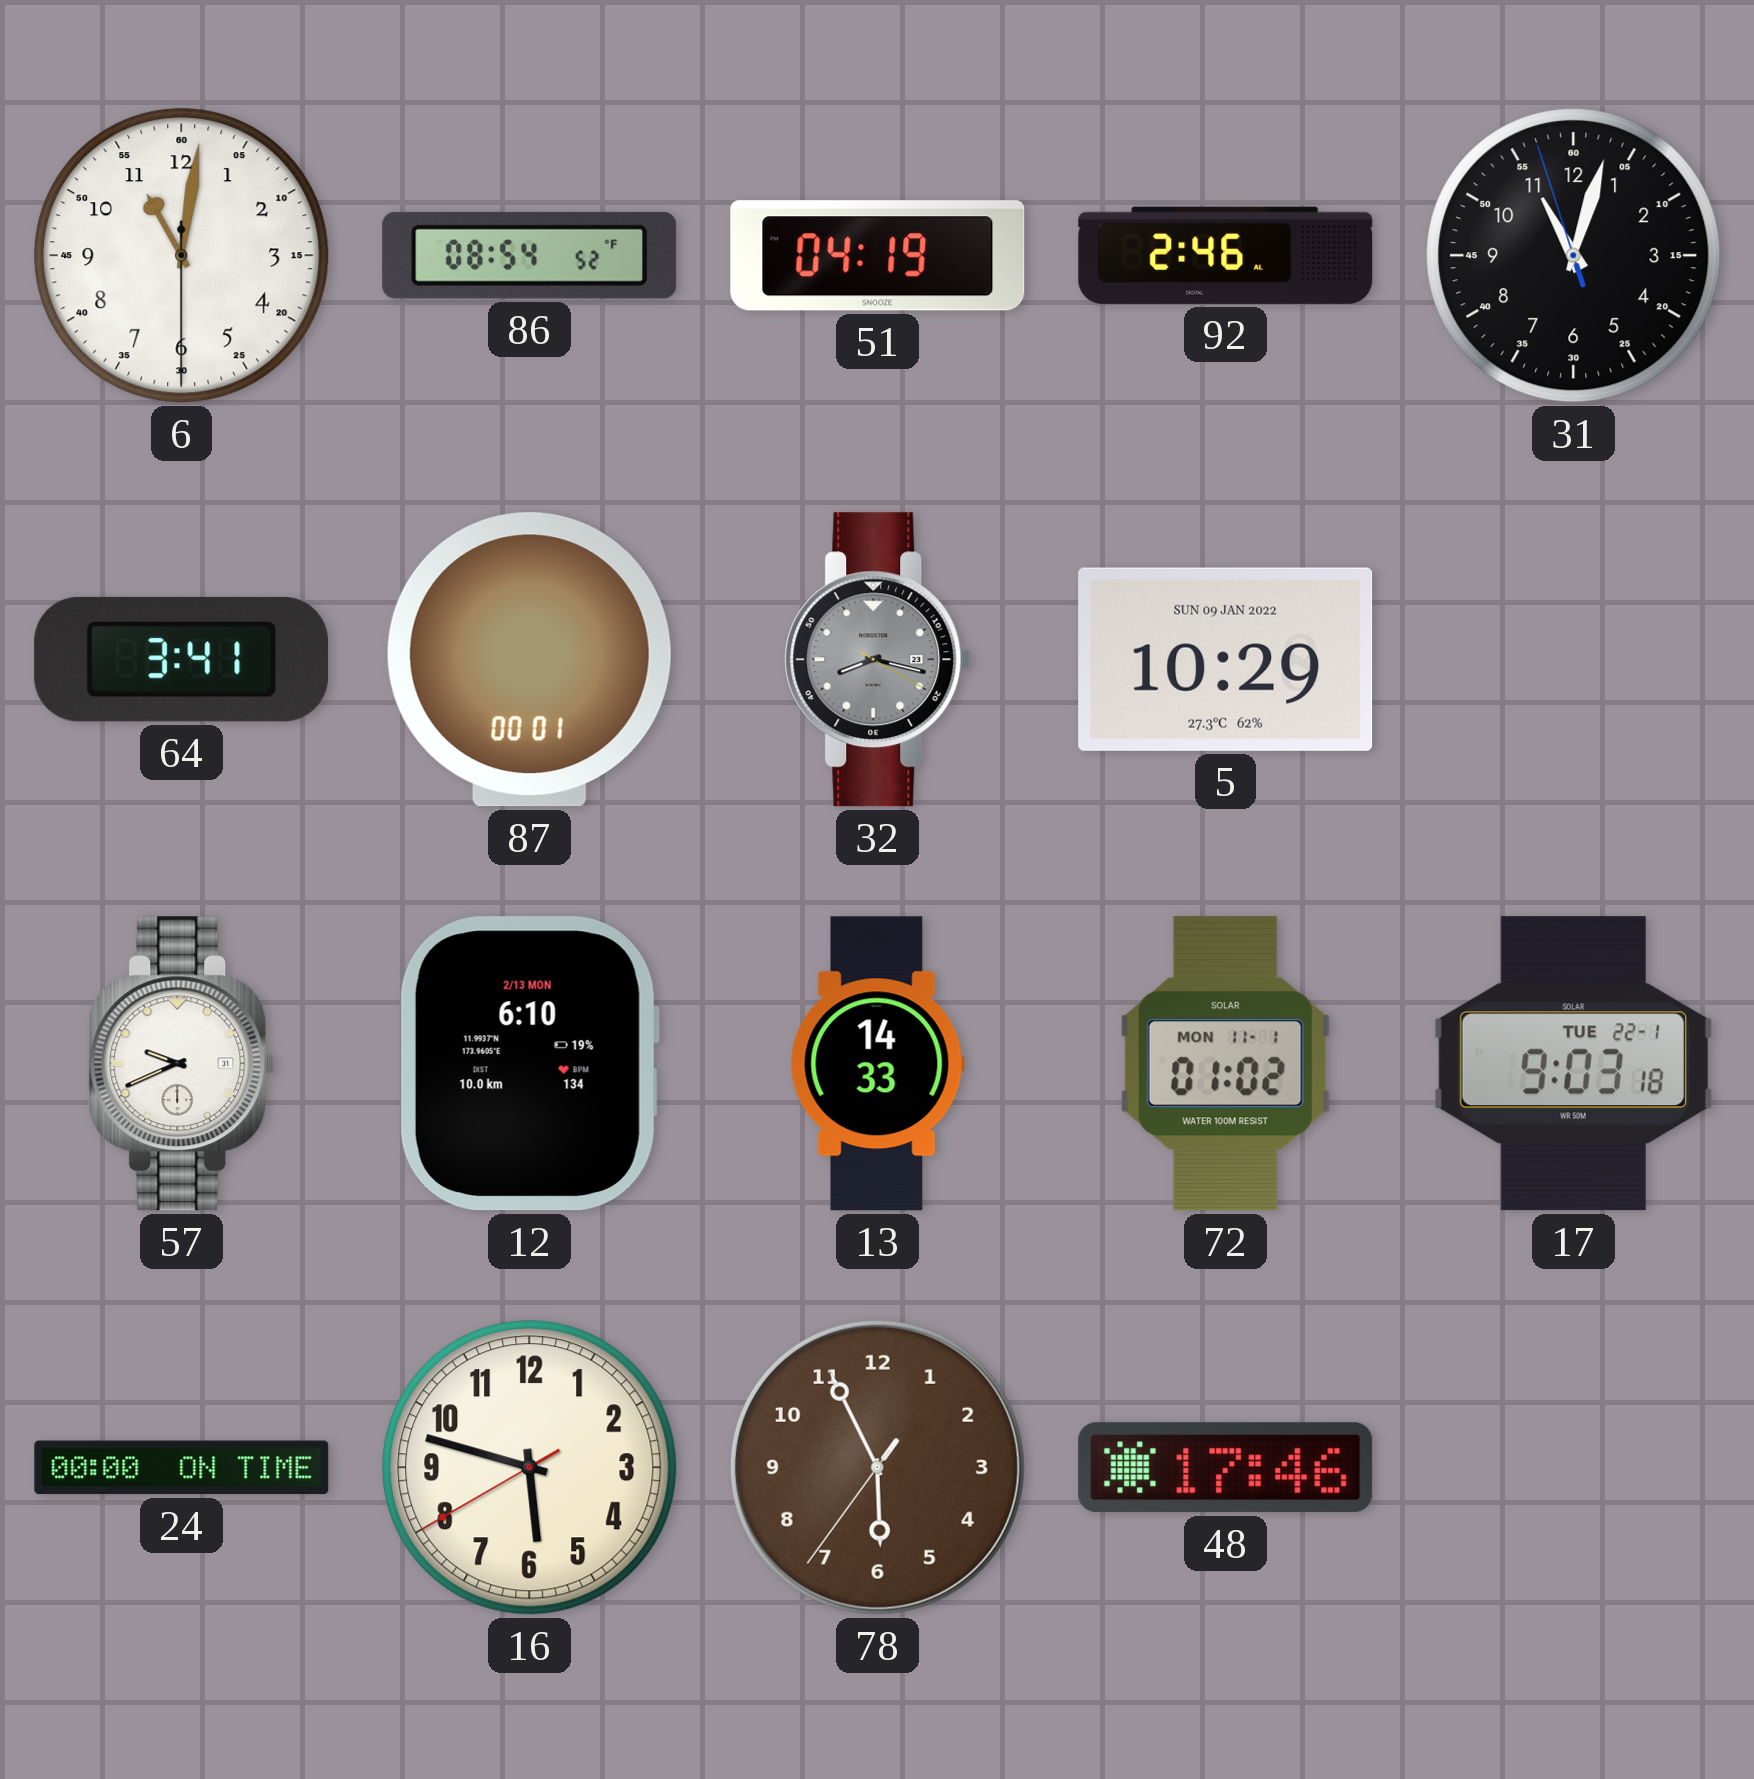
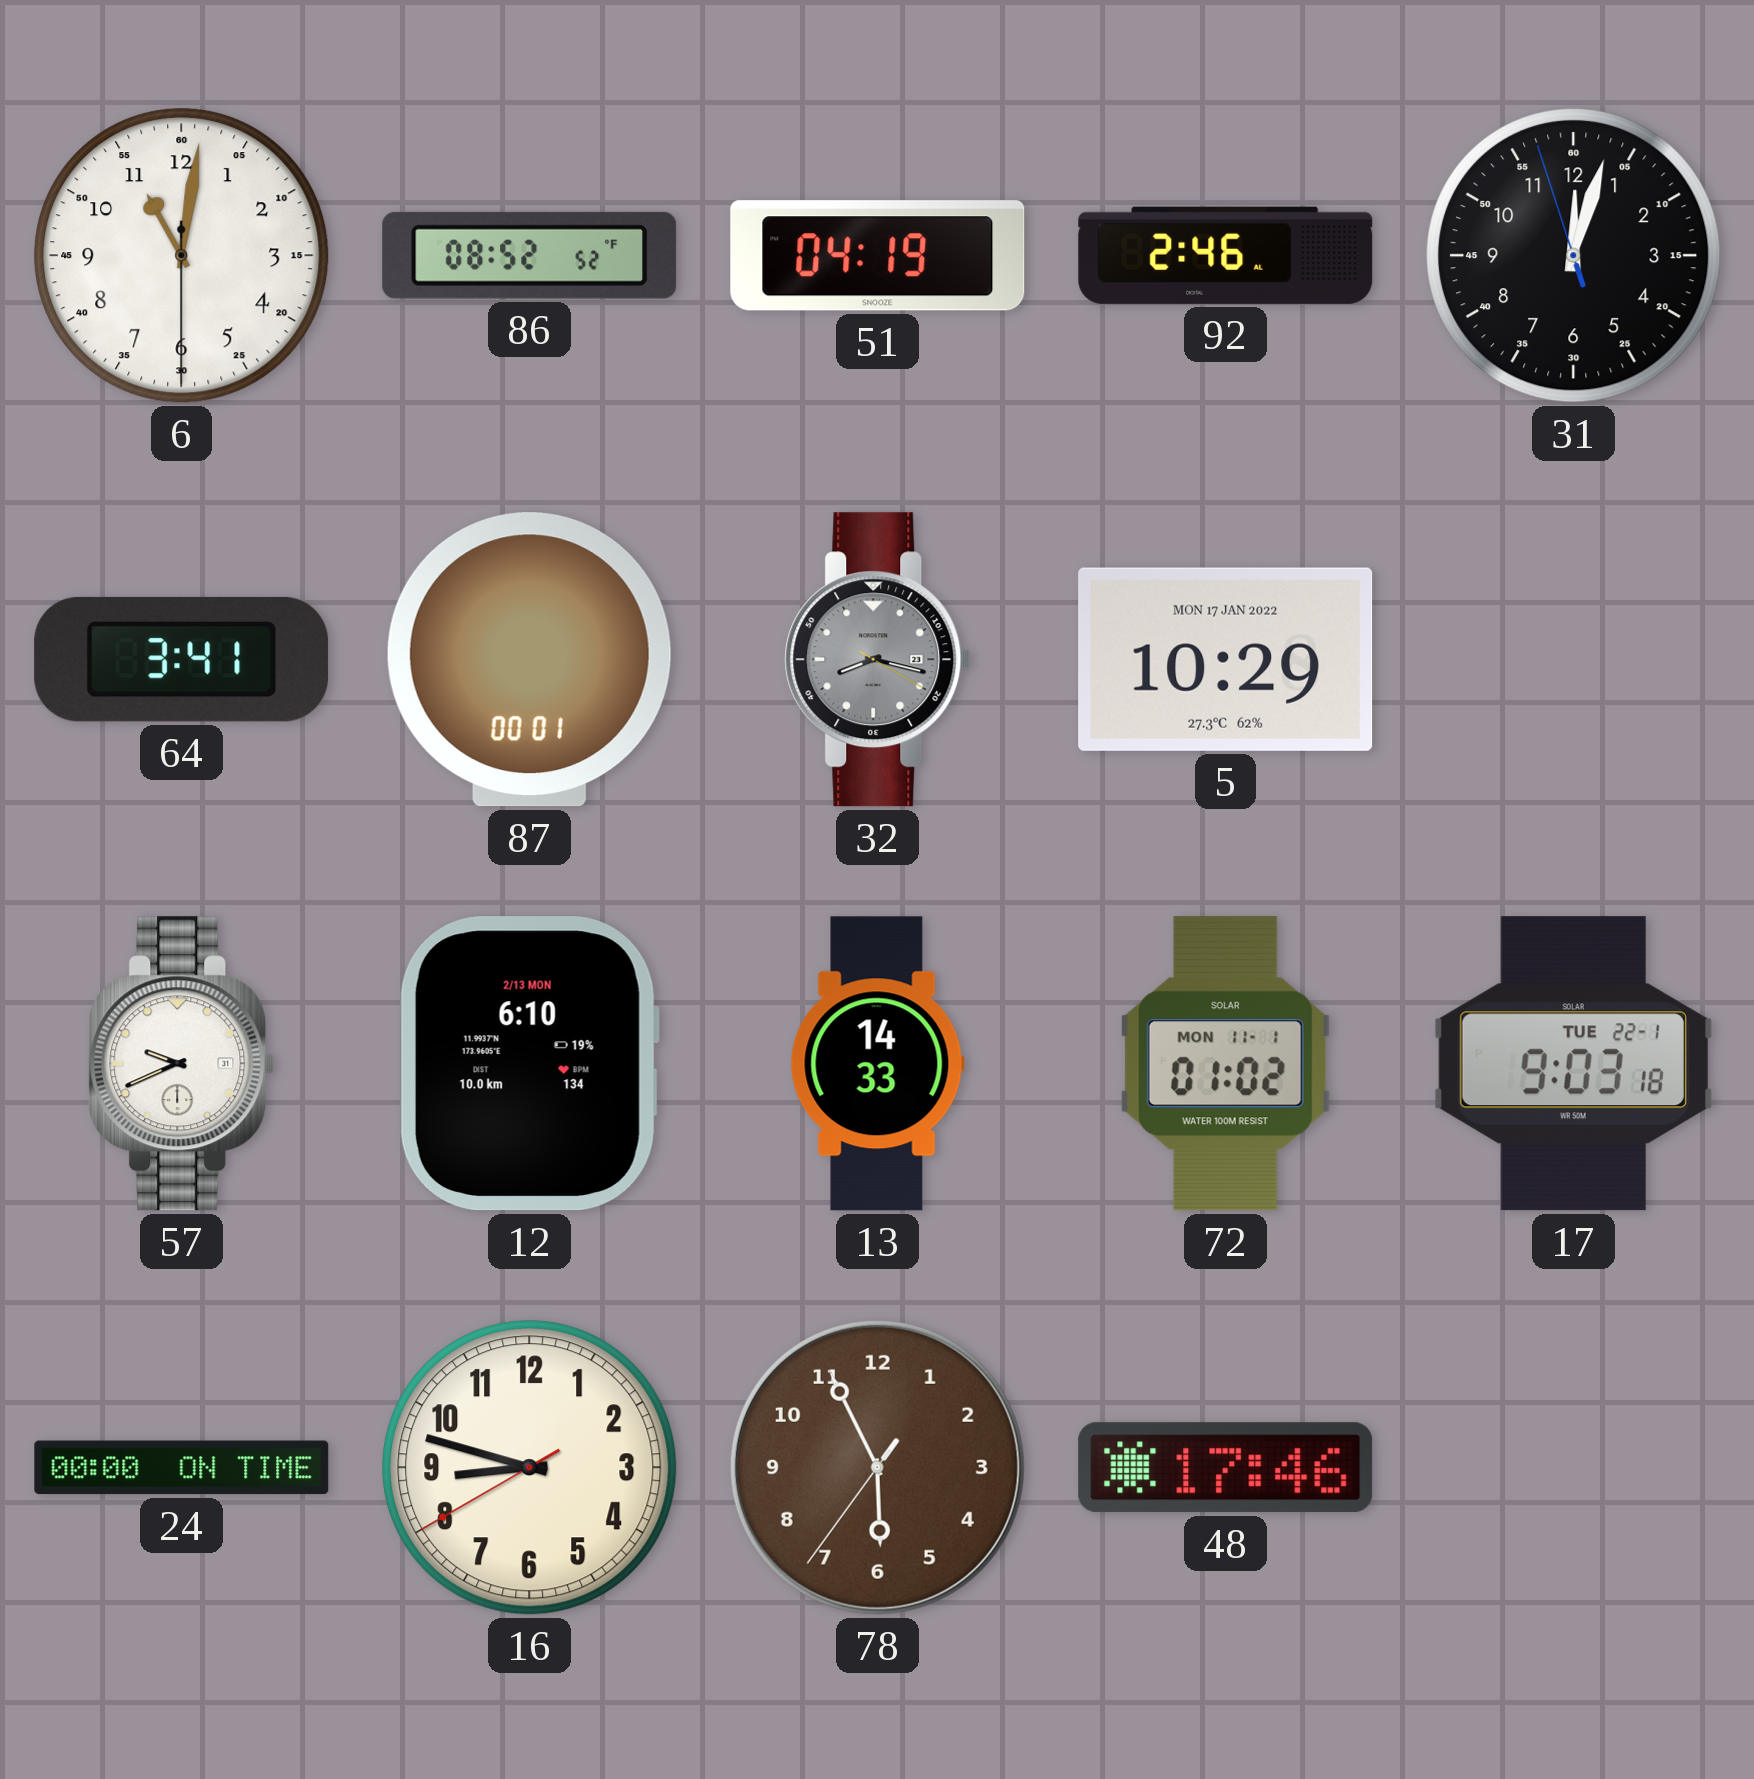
86: 08:54 -> 08:52 (530, 255)
31: 11:02 -> 12:02 (1574, 256)
5 date: SUN 09 JAN 2022 -> MON 17 JAN 2022 (1226, 659)
16: 5:47 -> 8:47 (530, 1468)
